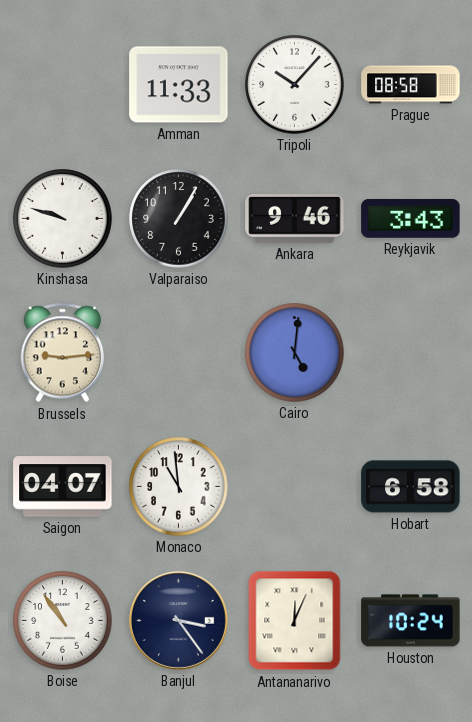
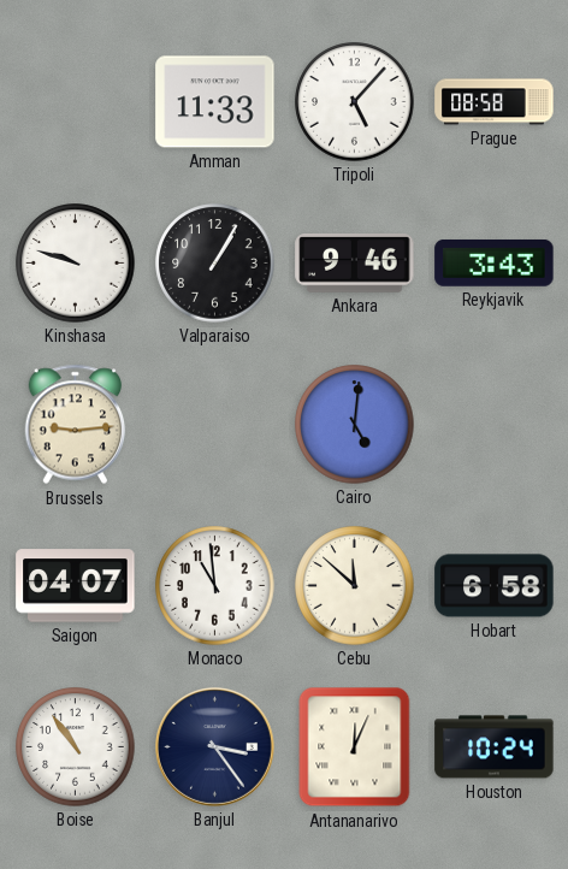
Tripoli: 10:07 -> 5:07 (355, 102)
Cebu: none -> 11:52 (355, 586)
